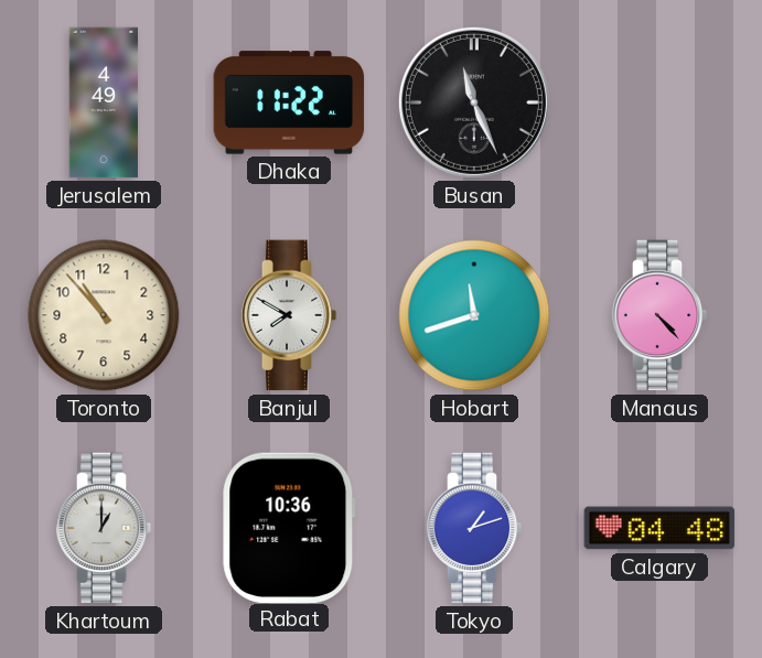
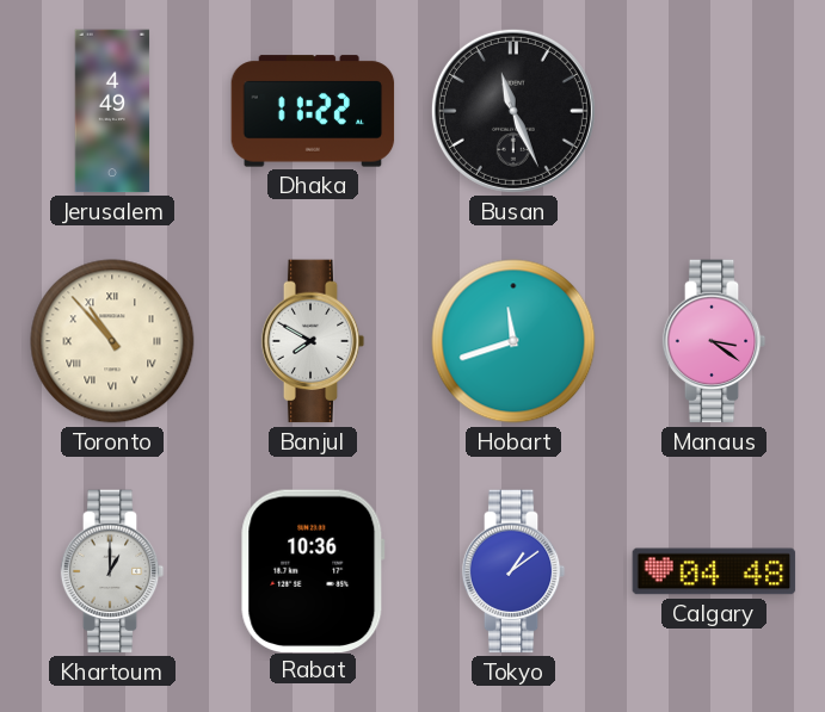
Toronto numerals: Arabic -> Roman (112, 341)
Manaus: 4:23 -> 3:21 (714, 341)
Tokyo: 1:12 -> 1:09 (513, 571)
